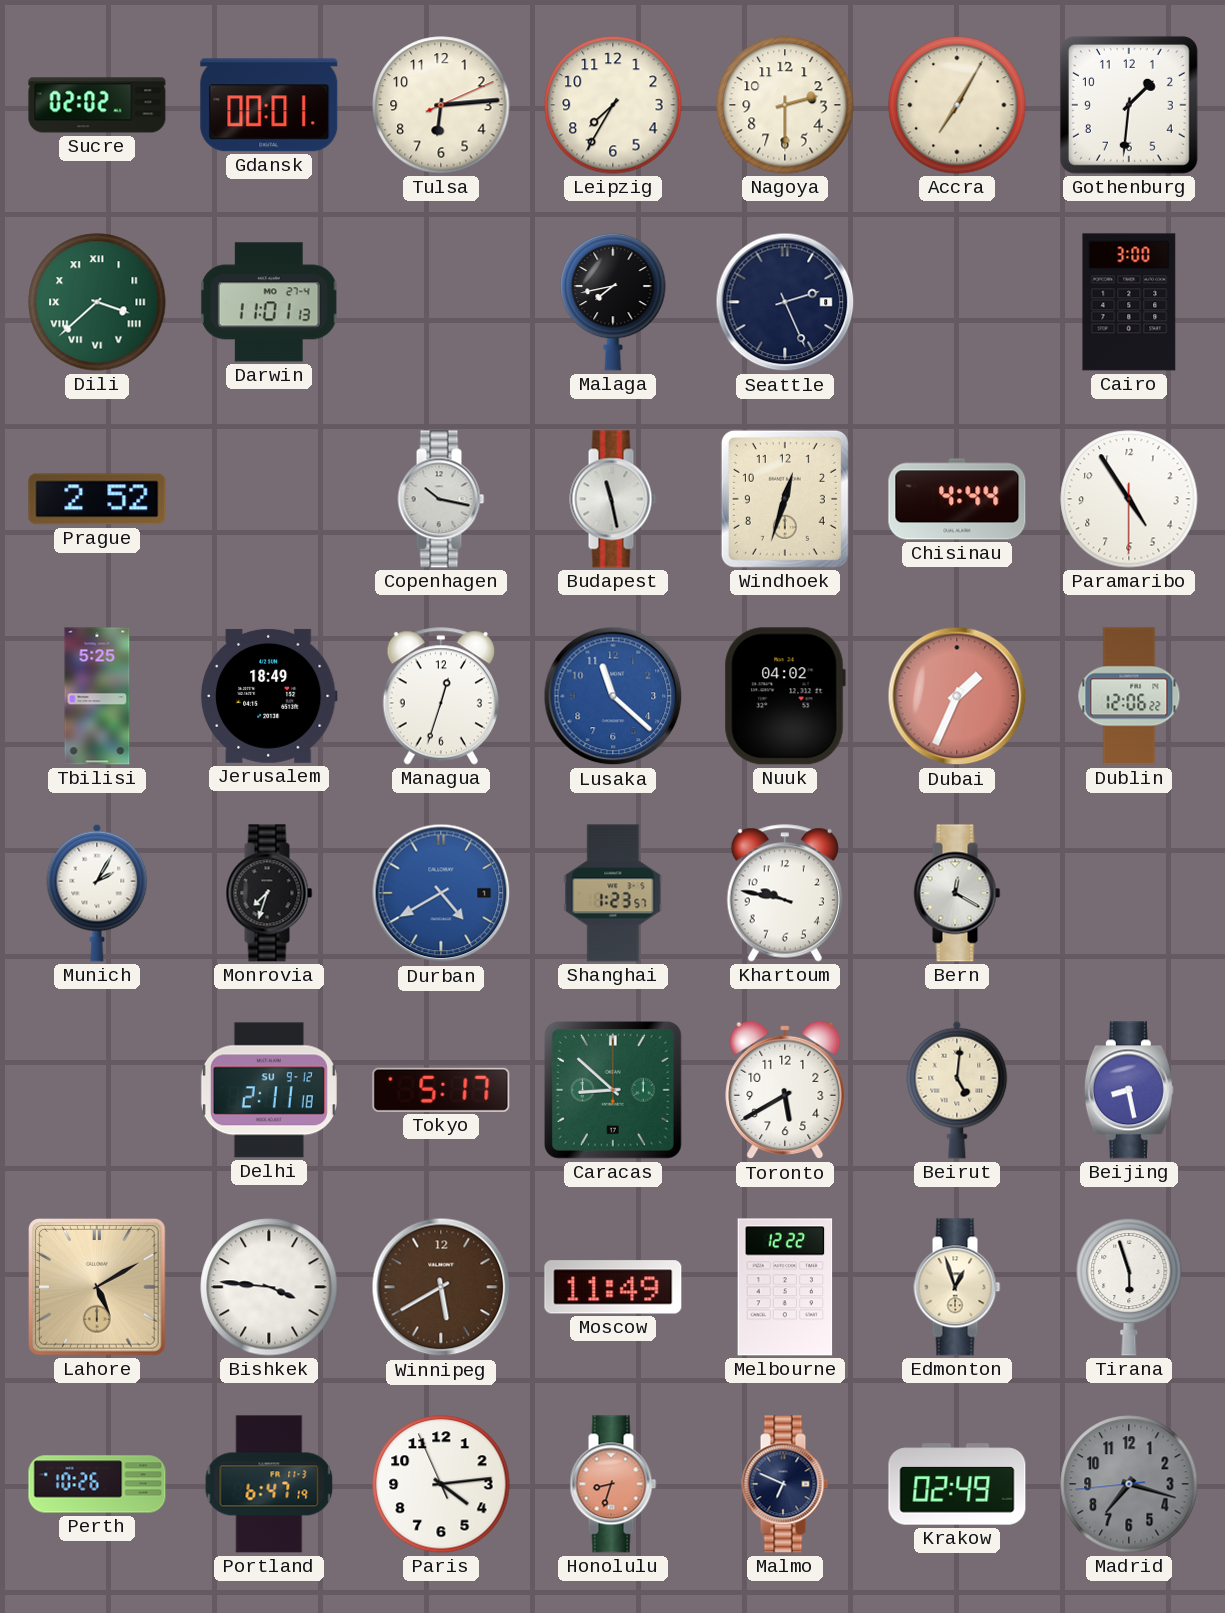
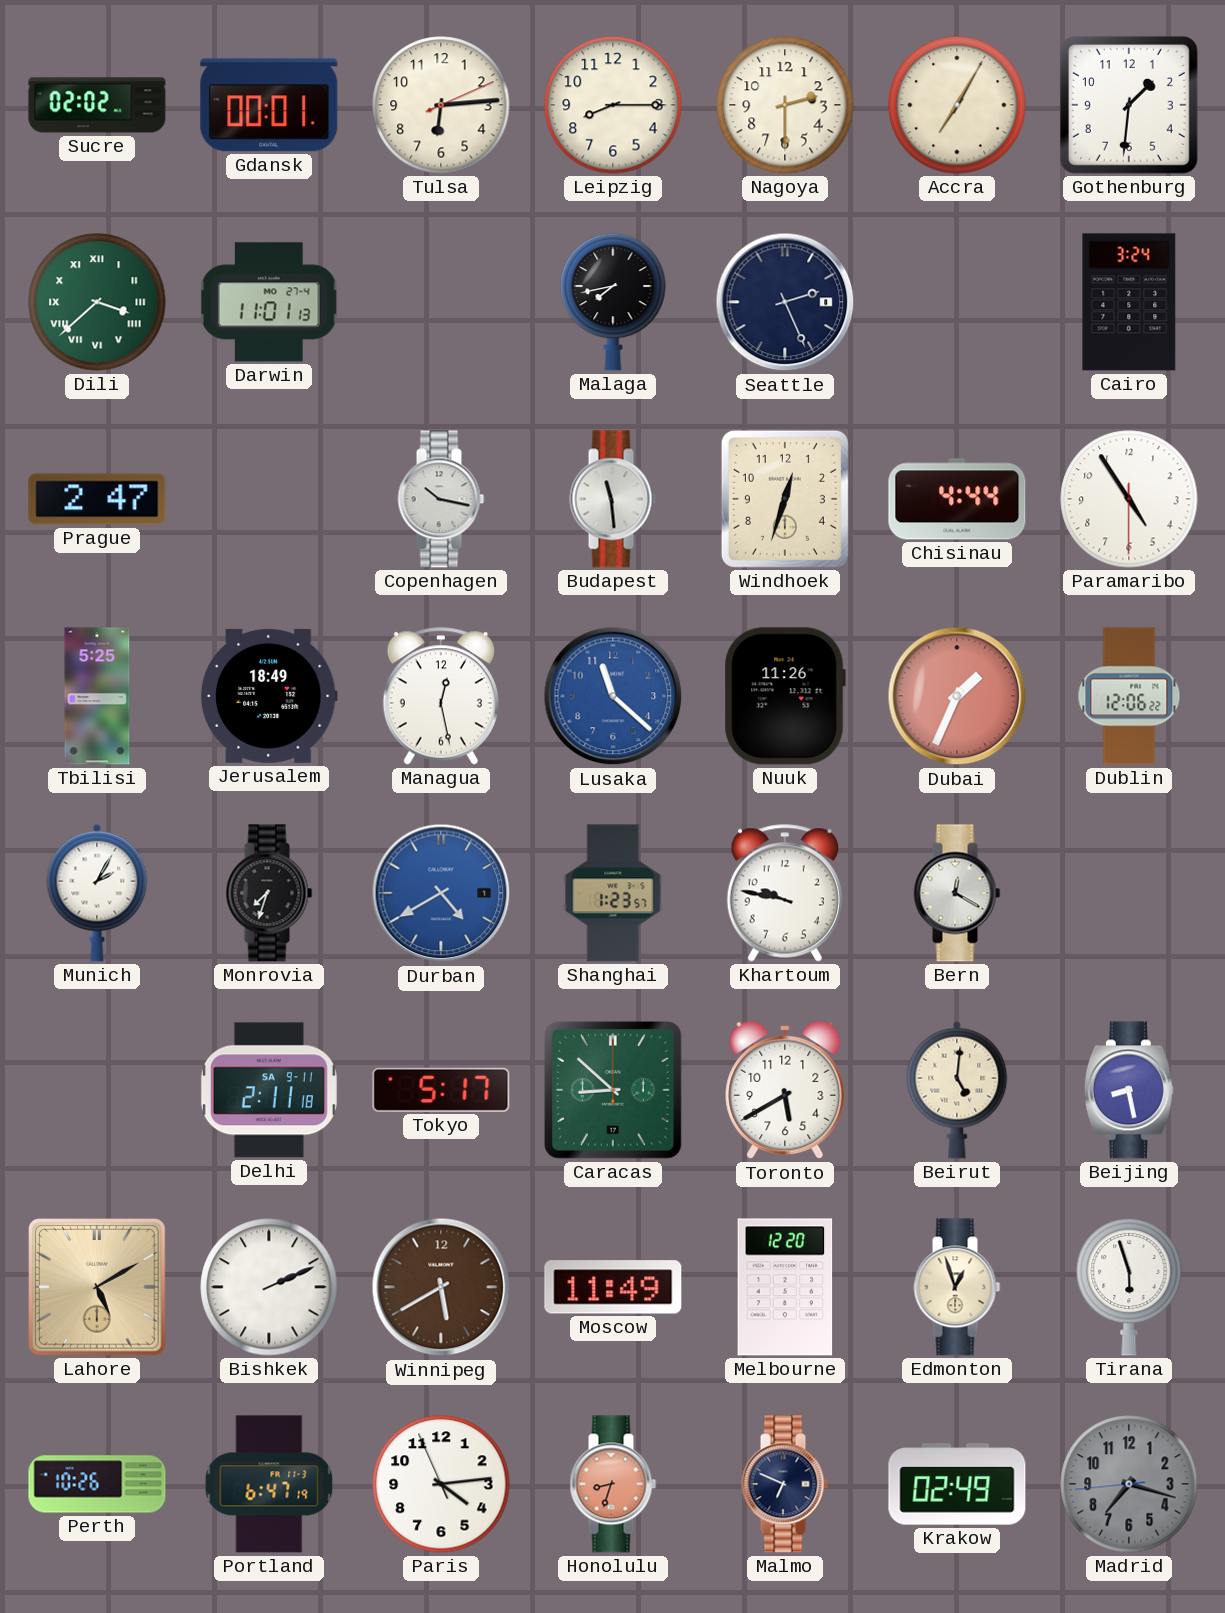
Leipzig: 7:35 -> 8:15 (613, 105)
Cairo: 3:00 -> 3:24 (1129, 302)
Prague: 2:52 -> 2:47 (97, 499)
Budapest: 11:28 -> 11:29 (613, 499)
Managua: 12:33 -> 12:28 (441, 696)
Nuuk: 04:02 -> 11:26 (785, 696)
Delhi date: SU 9-12 -> SA 9-11 (269, 1090)
Bishkek: 3:46 -> 2:11 (269, 1287)
Melbourne: 12:22 -> 12:20 (785, 1287)
